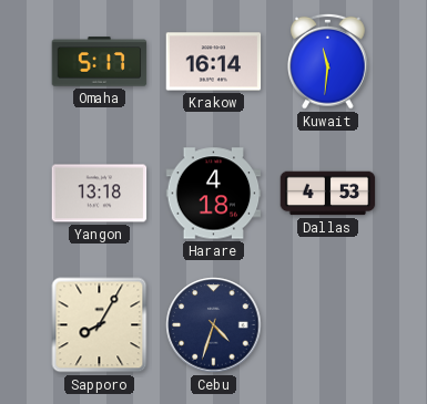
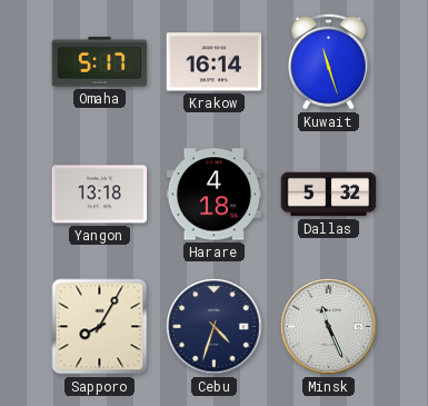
Kuwait: 11:31 -> 11:27 (329, 61)
Dallas: 4:53 -> 5:32 (329, 195)
Minsk: none -> 11:26 (329, 327)
